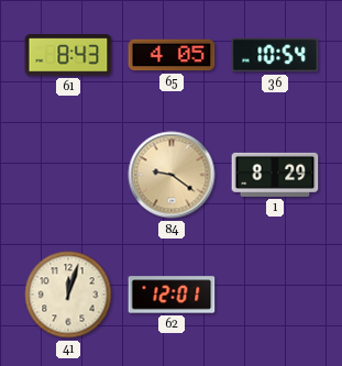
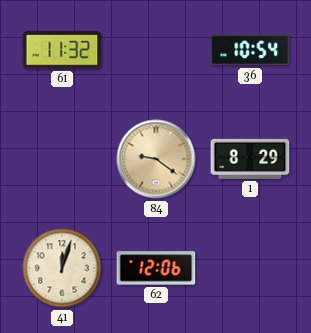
61: 8:43 -> 11:32 (62, 50)
65: 4:05 -> none (172, 55)
62: 12:01 -> 12:06 (156, 268)
